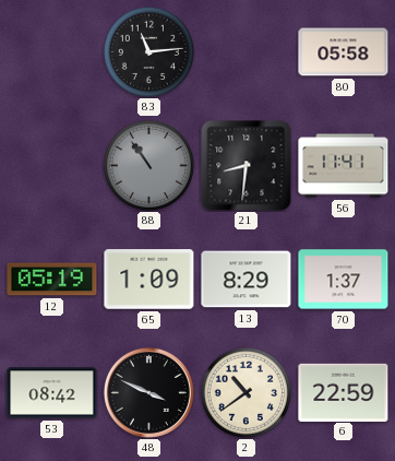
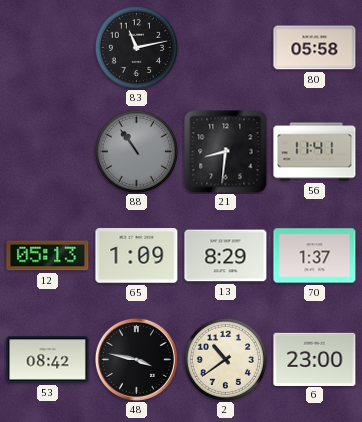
83: 11:14 -> 11:13 (136, 47)
12: 05:19 -> 05:13 (48, 256)
48: 3:49 -> 3:47 (136, 359)
6: 22:59 -> 23:00 (315, 359)
